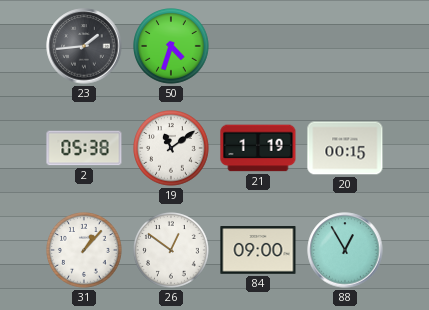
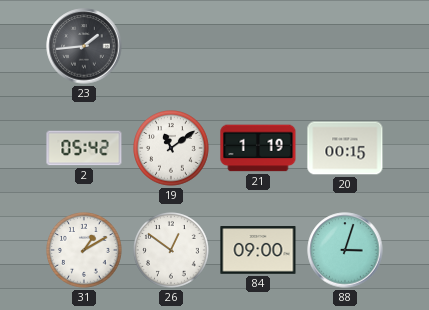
50: 4:33 -> none (172, 47)
2: 05:38 -> 05:42 (84, 148)
31: 1:07 -> 1:10 (85, 251)
88: 12:55 -> 3:03 (345, 250)
